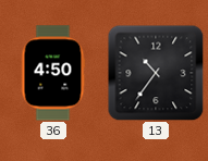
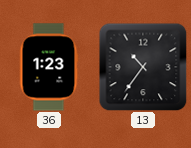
36: 4:50 -> 1:23 (49, 67)
